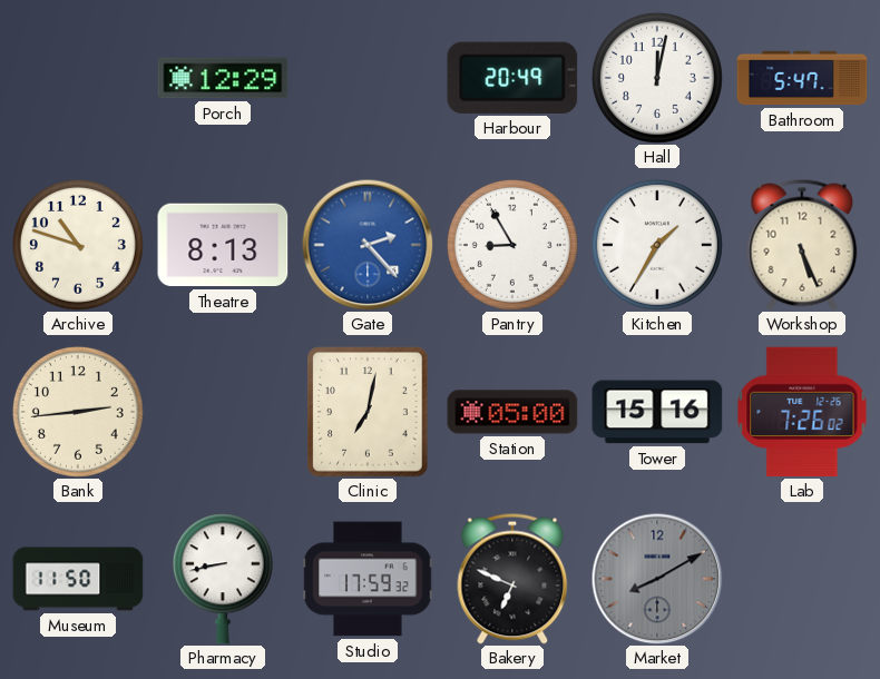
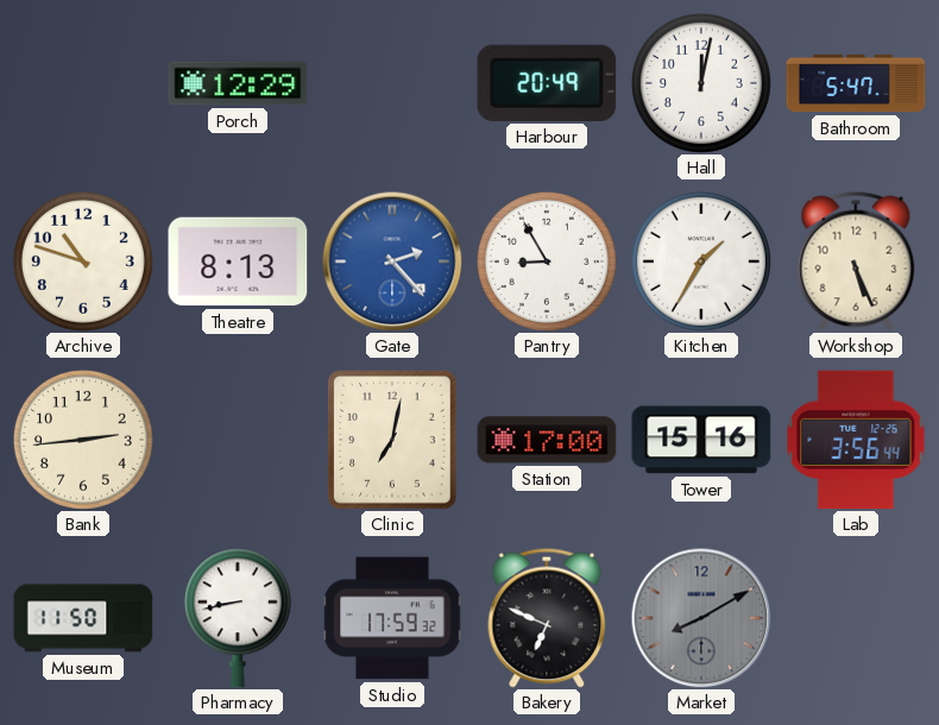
Station: 05:00 -> 17:00 (547, 440)
Lab: 7:26 -> 3:56 (856, 440)
